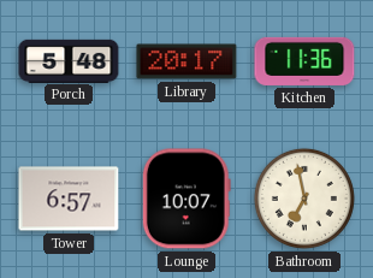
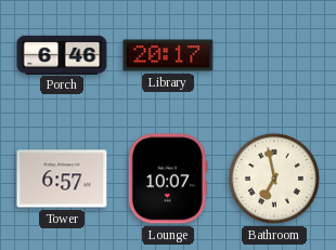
Porch: 5:48 -> 6:46 (62, 54)
Kitchen: 11:36 -> none (304, 61)
